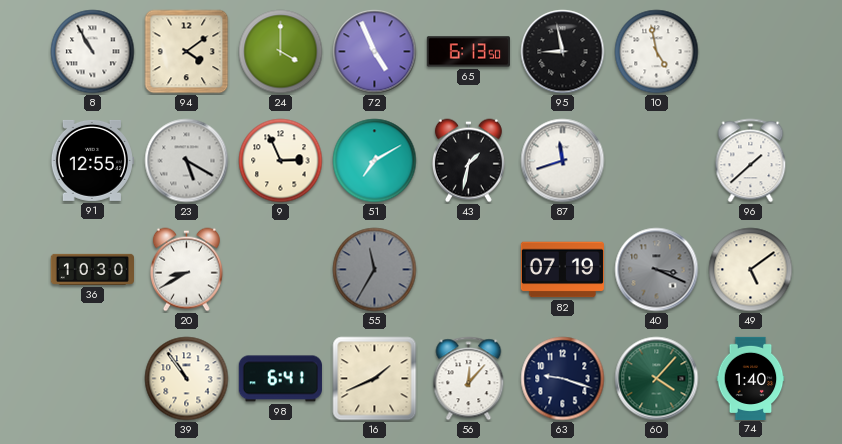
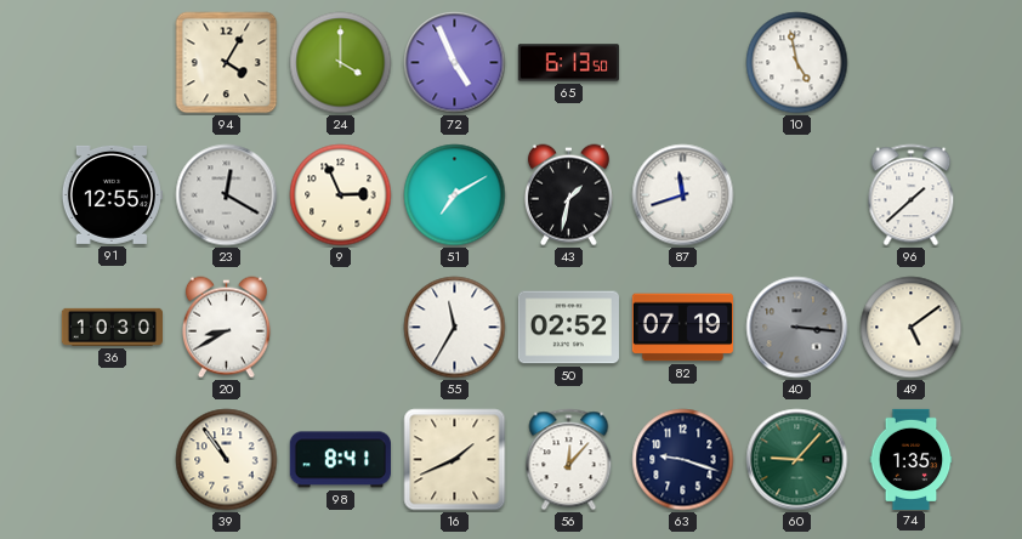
8: 10:55 -> none (93, 52)
94: 4:09 -> 4:05 (227, 63)
95: 8:58 -> none (563, 52)
23: 5:20 -> 12:20 (227, 195)
55 dial: grey -> white (455, 328)
50: none -> 02:52 (568, 328)
40: 3:19 -> 3:16 (797, 328)
98: 6:41 -> 8:41 (340, 460)
60: 4:07 -> 9:07 (797, 460)
74: 1:40 -> 1:35 (912, 459)
